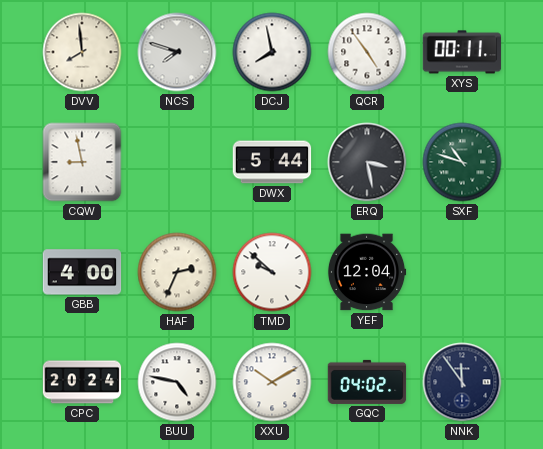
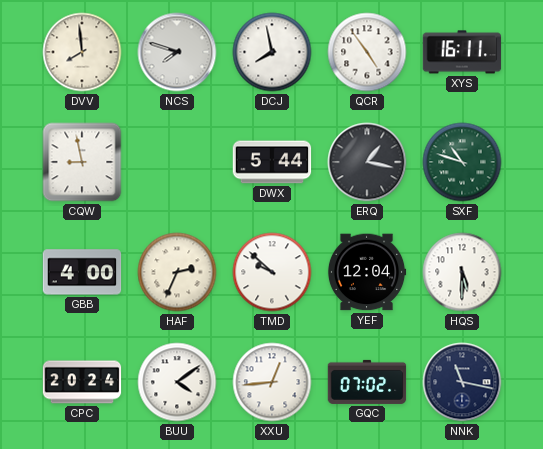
XYS: 00:11 -> 16:11 (462, 52)
ERQ: 3:28 -> 1:17 (367, 162)
HQS: none -> 5:30 (462, 272)
BUU: 4:47 -> 4:09 (177, 382)
XXU: 10:10 -> 12:44 (272, 382)
GQC: 04:02 -> 07:02 (367, 382)
NNK: 11:54 -> 11:17 (462, 382)
